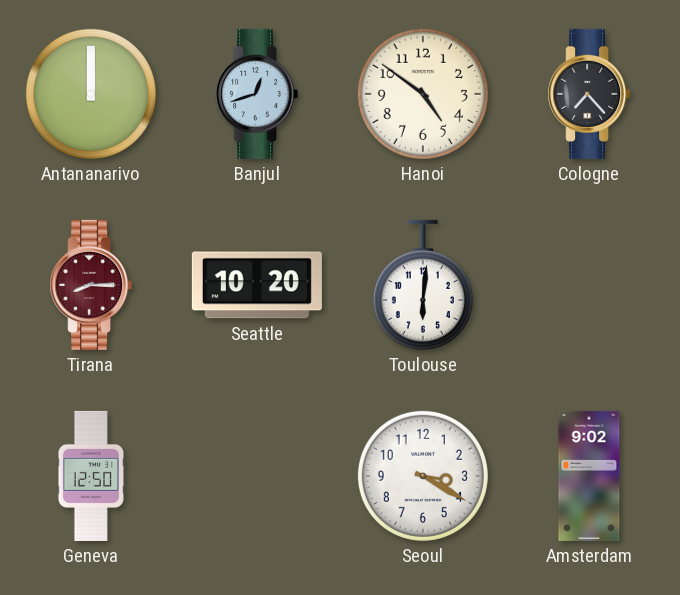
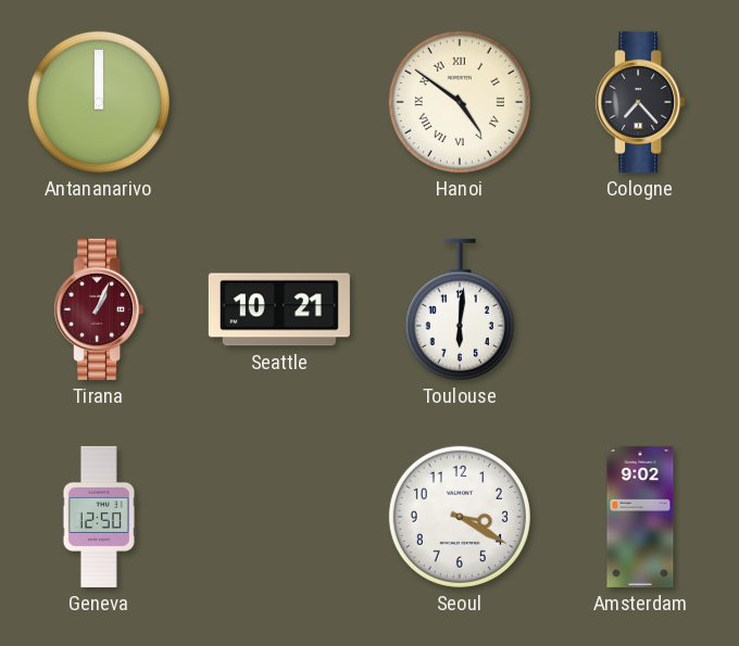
Banjul: 12:42 -> none (257, 94)
Hanoi numerals: Arabic -> Roman (460, 102)
Tirana: 8:15 -> 1:04 (99, 309)
Seattle: 10:20 -> 10:21 (279, 309)
